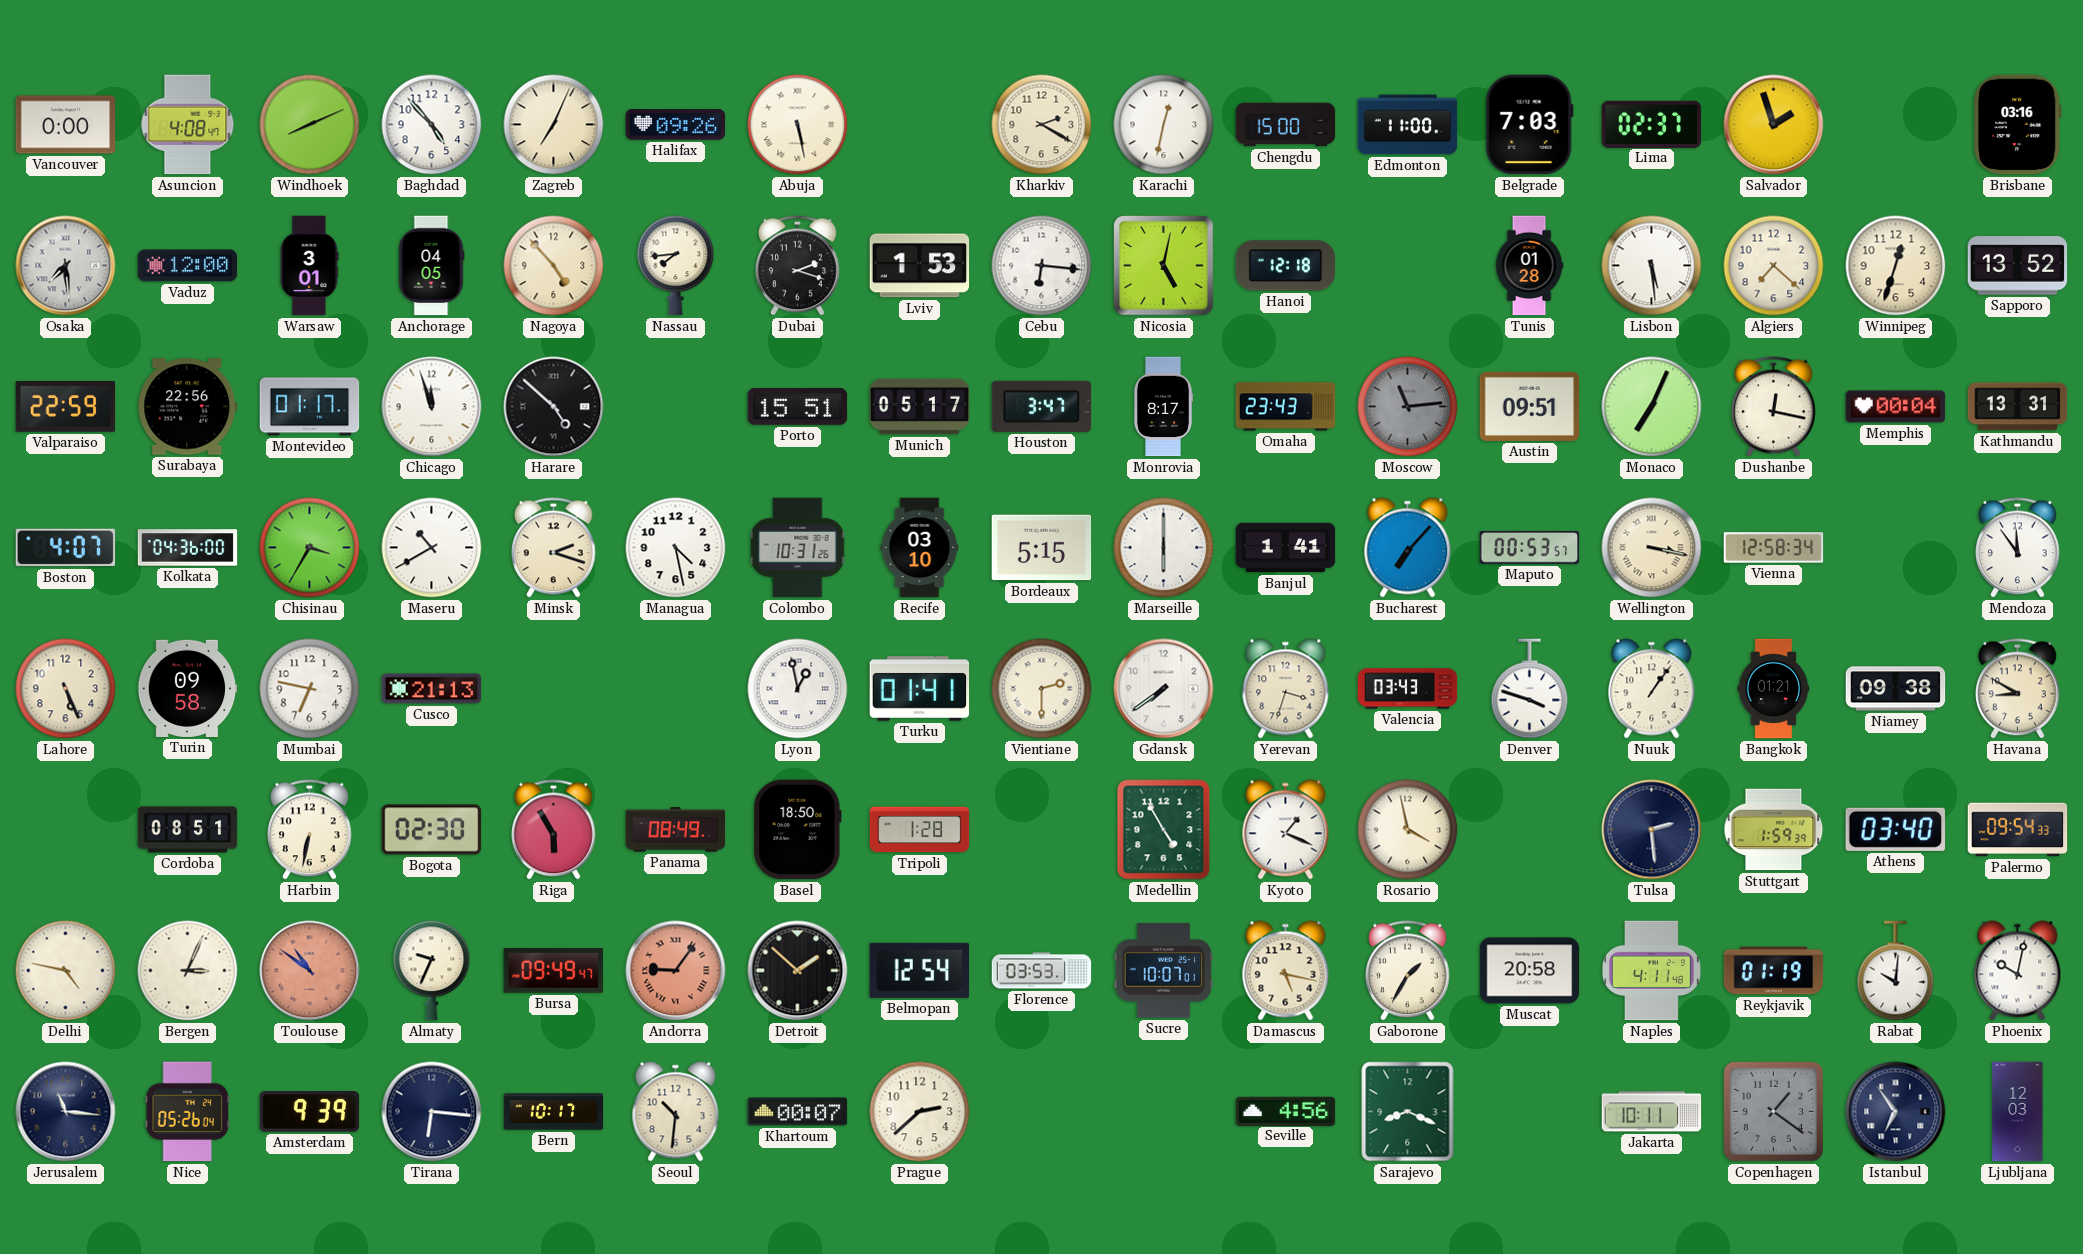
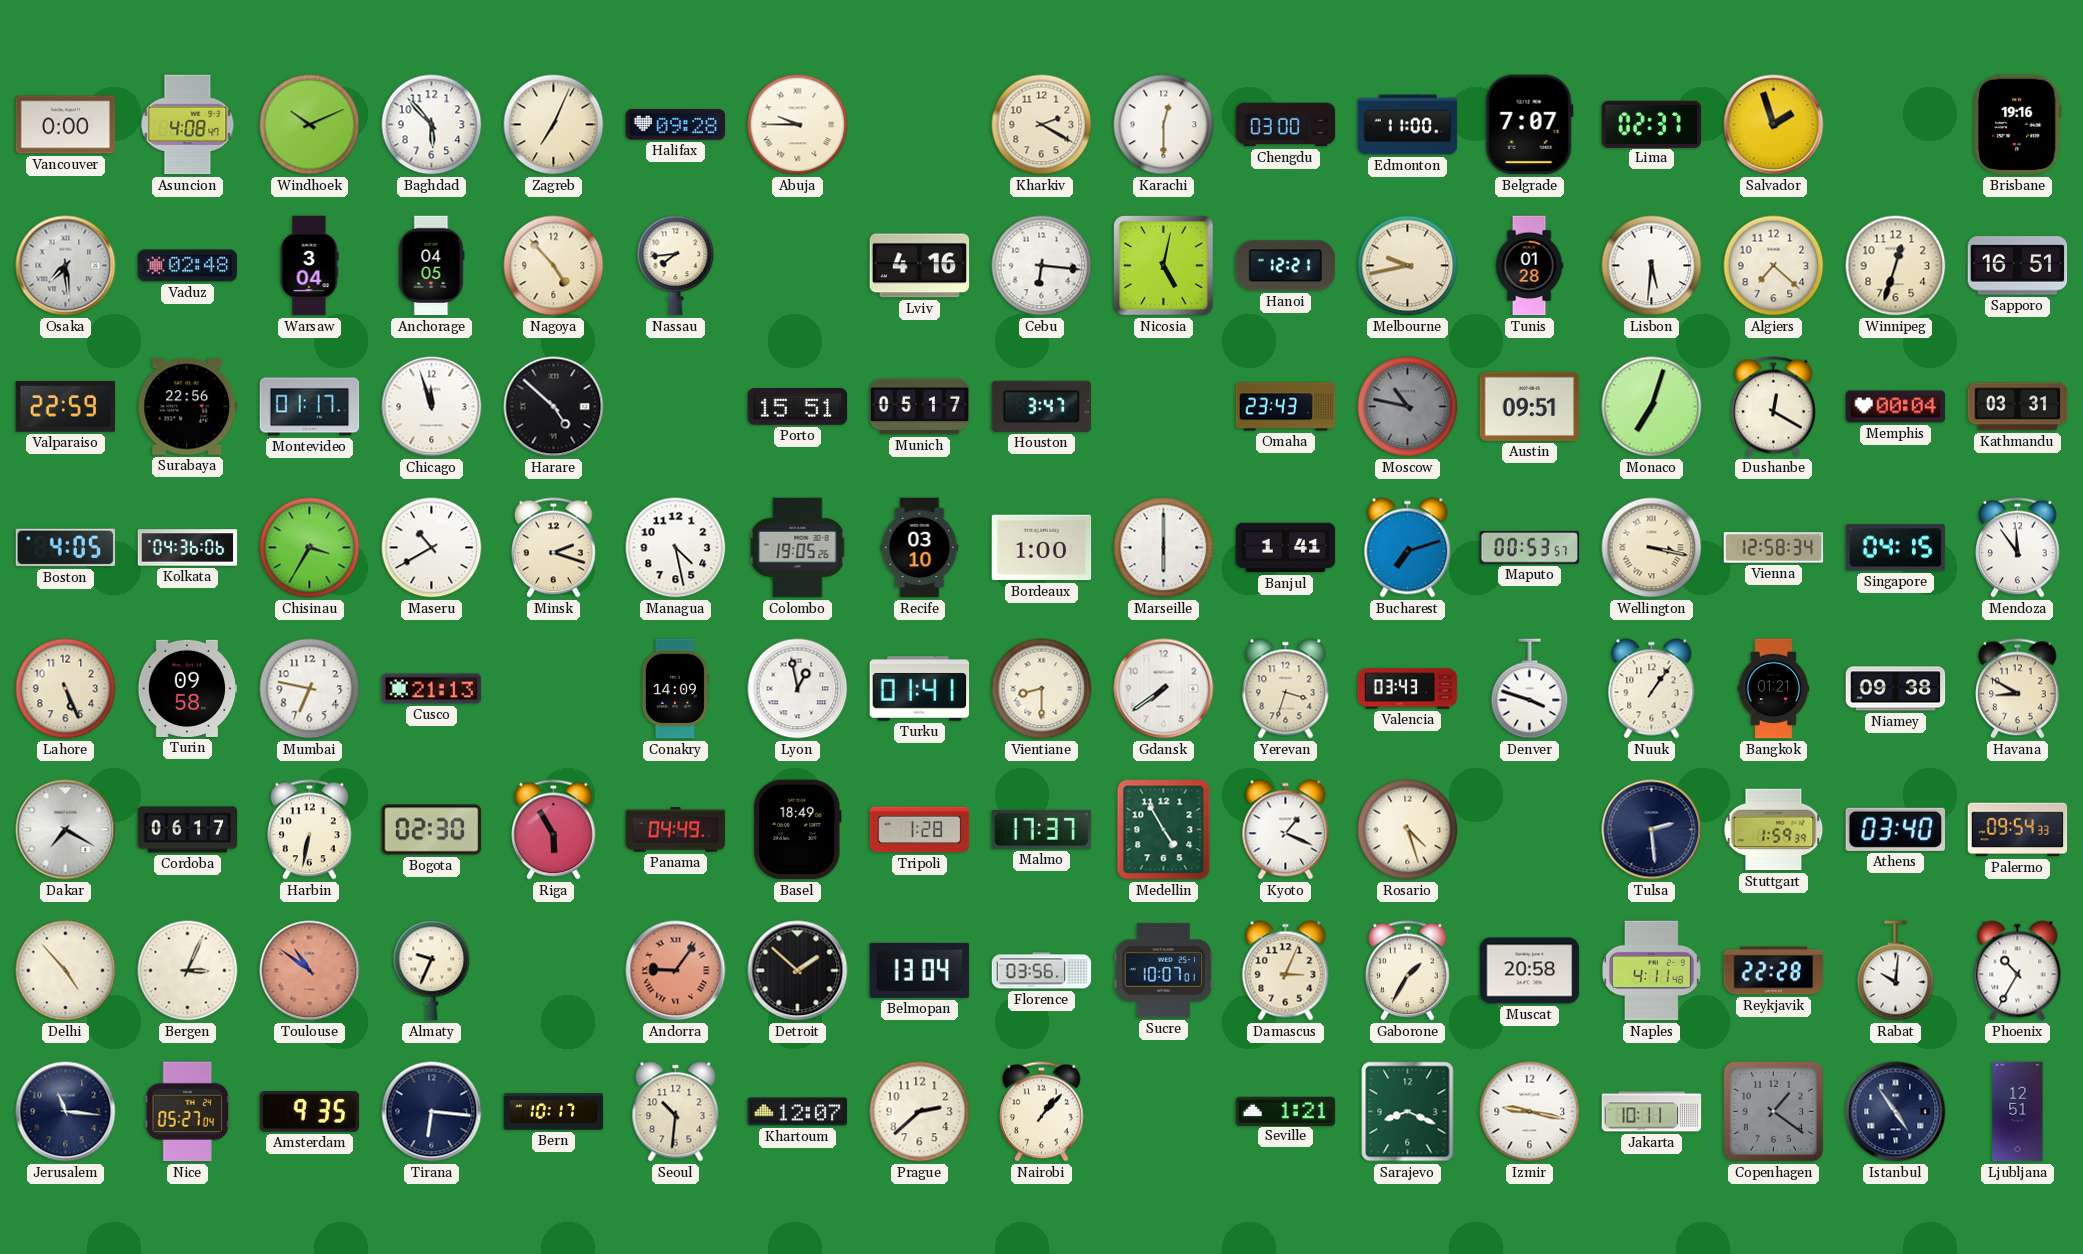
Windhoek: 8:11 -> 10:11 (310, 125)
Baghdad: 4:53 -> 5:53 (432, 125)
Halifax: 09:26 -> 09:28 (676, 125)
Abuja: 5:28 -> 9:45 (798, 125)
Karachi: 12:32 -> 12:30 (1164, 125)
Chengdu: 15:00 -> 03:00 (1286, 125)
Belgrade: 7:03 -> 7:07 (1529, 125)
Brisbane: 03:16 -> 19:16 (2018, 125)
Vaduz: 12:00 -> 02:48 (188, 266)
Warsaw: 3:01 -> 3:04 (309, 266)
Dubai: 2:18 -> none (798, 266)
Lviv: 1:53 -> 4:16 (920, 266)
Hanoi: 12:18 -> 12:21 (1286, 266)
Melbourne: none -> 9:43 (1408, 266)
Lisbon: 5:29 -> 5:31 (1652, 266)
Sapporo: 13:52 -> 16:51 (2018, 266)
Monrovia: 8:17 -> none (1162, 407)
Moscow: 11:14 -> 10:47 (1408, 407)
Monaco: 7:04 -> 7:03 (1652, 407)
Dushanbe: 12:17 -> 12:20 (1774, 407)
Kathmandu: 13:31 -> 03:31 (2018, 407)
Boston: 4:07 -> 4:05 (66, 548)
Kolkata: 04:36:00 -> 04:36:06 (188, 548)
Colombo: 10:31 -> 19:05 (798, 548)
Bordeaux: 5:15 -> 1:00 (1042, 548)
Bucharest: 7:07 -> 7:12 (1408, 548)
Singapore: none -> 04:15 (1896, 548)
Conakry: none -> 14:09 (675, 689)
Vientiane: 2:30 -> 8:30 (1042, 689)
Dakar: none -> 7:20 (66, 830)
Cordoba: 08:51 -> 06:17 (188, 830)
Panama: 08:49 -> 04:49 (676, 830)
Basel: 18:50 -> 18:49 (798, 830)
Malmo: none -> 17:37 (1042, 829)
Rosario: 3:58 -> 4:27 (1408, 830)
Delhi: 4:47 -> 4:53 (66, 971)
Bursa: 09:49 -> none (554, 971)
Belmopan: 12:54 -> 13:04 (920, 970)
Florence: 03:53 -> 03:56 (1042, 971)
Damascus: 5:17 -> 3:04 (1286, 971)
Reykjavik: 01:19 -> 22:28 (1774, 971)
Phoenix: 10:02 -> 10:35 (2018, 971)
Nice: 05:26 -> 05:27 (187, 1112)
Amsterdam: 9:39 -> 9:35 (310, 1112)
Khartoum: 00:07 -> 12:07 (798, 1112)
Nairobi: none -> 1:07 (1042, 1112)
Seville: 4:56 -> 1:21 (1286, 1111)
Izmir: none -> 9:17 (1530, 1112)
Istanbul: 6:54 -> 4:54 (1896, 1112)
Ljubljana: 12:03 -> 12:51 (2018, 1112)
